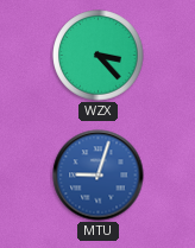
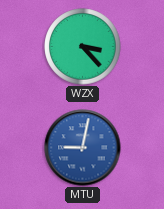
MTU: 9:03 -> 9:02 (83, 148)
